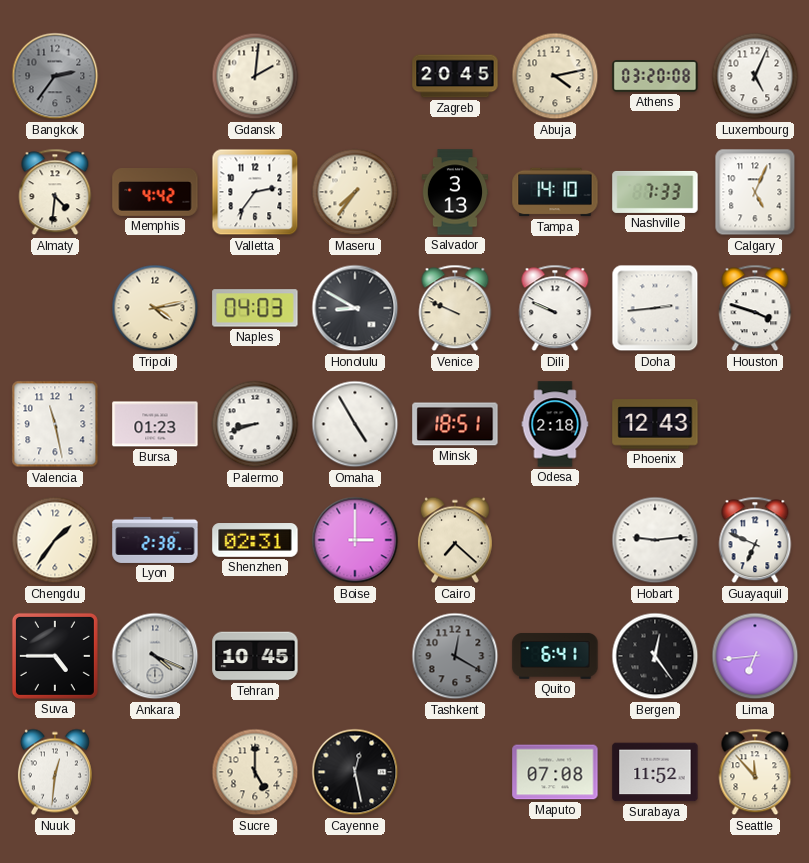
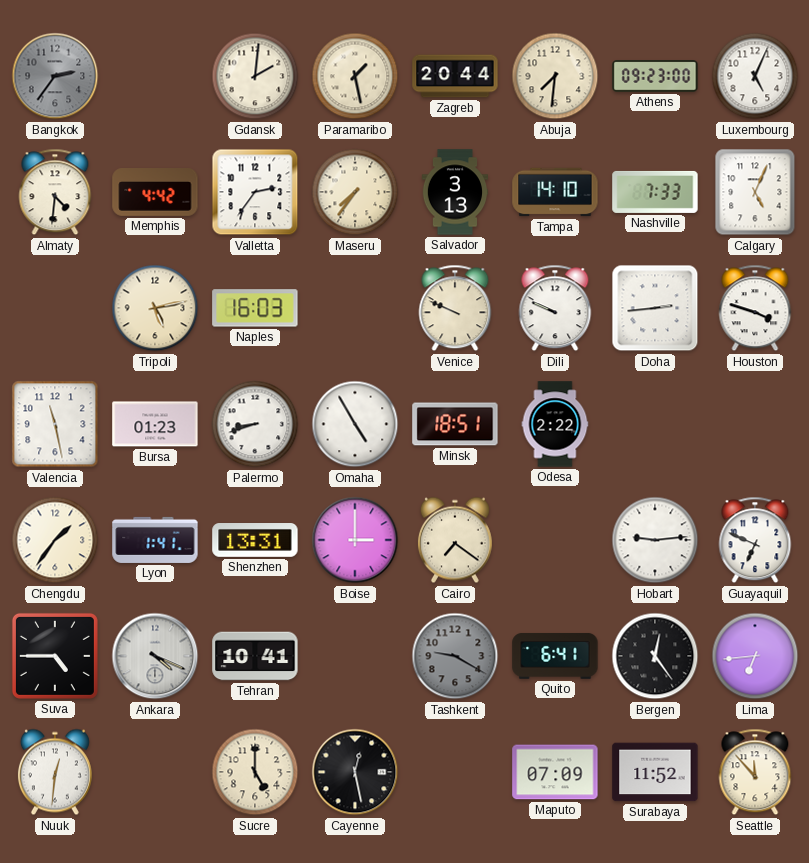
Paramaribo: none -> 1:28 (355, 76)
Zagreb: 20:45 -> 20:44 (455, 76)
Abuja: 4:13 -> 7:31 (555, 76)
Athens: 03:20 -> 09:23 (655, 76)
Tripoli: 4:13 -> 5:13 (155, 308)
Naples: 04:03 -> 16:03 (255, 308)
Honolulu: 8:50 -> none (355, 308)
Odesa: 2:18 -> 2:22 (555, 424)
Phoenix: 12:43 -> none (655, 424)
Lyon: 2:38 -> 1:41 (155, 540)
Shenzhen: 02:31 -> 13:31 (255, 541)
Cairo: 7:22 -> 7:21 (455, 540)
Tehran: 10:45 -> 10:41 (255, 656)
Tashkent: 12:20 -> 9:20 (455, 656)
Maputo: 07:08 -> 07:09 (555, 772)
